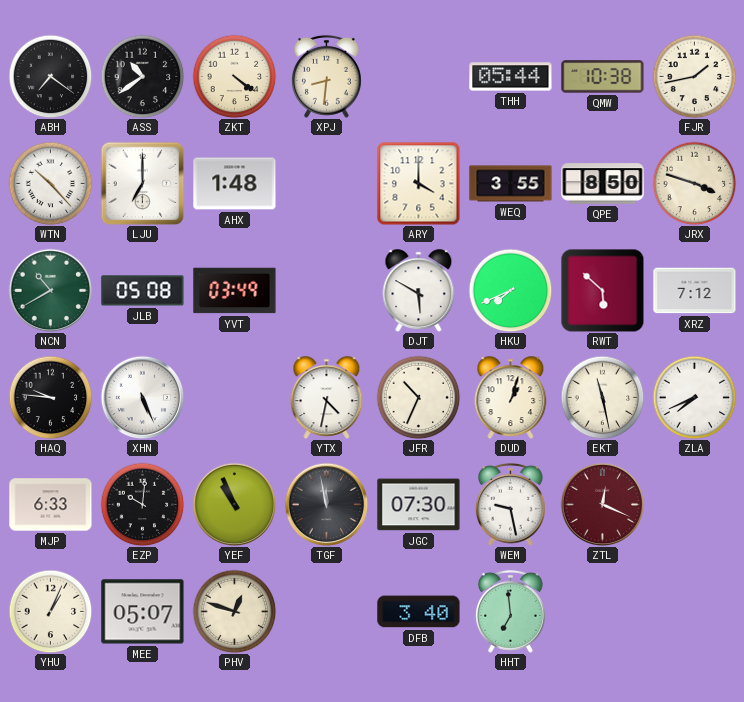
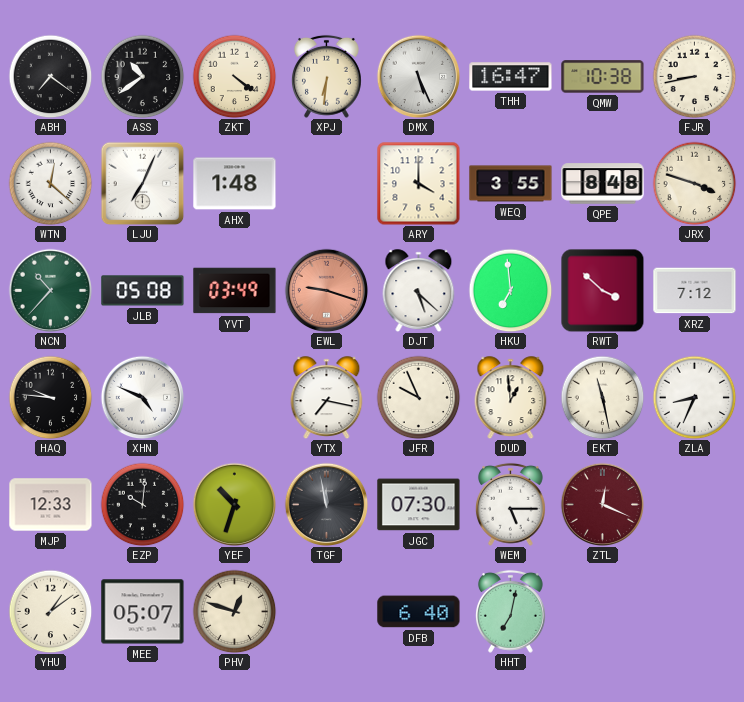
XPJ: 8:31 -> 6:31 (326, 76)
DMX: none -> 5:26 (418, 76)
THH: 05:44 -> 16:47 (511, 77)
FJR: 1:43 -> 8:43 (694, 76)
WTN: 10:23 -> 12:22 (50, 183)
LJU: 7:00 -> 7:04 (142, 183)
QPE: 8:50 -> 8:48 (603, 184)
NCN: 10:40 -> 10:37 (50, 290)
EWL: none -> 9:18 (326, 290)
DJT: 5:50 -> 5:22 (419, 291)
HKU: 7:41 -> 6:59 (510, 290)
RWT: 5:52 -> 3:52 (602, 290)
XHN: 5:26 -> 4:49 (142, 397)
YTX: 4:32 -> 7:17 (327, 398)
JFR: 10:34 -> 9:56 (418, 397)
DUD: 1:03 -> 12:59 (511, 398)
ZLA: 7:41 -> 8:34 (694, 397)
MJP: 6:33 -> 12:33 (51, 505)
YEF: 10:56 -> 10:33 (234, 504)
WEM: 9:28 -> 5:15 (510, 504)
YHU: 1:04 -> 1:09 (50, 611)
DFB: 3:40 -> 6:40 (419, 612)
HHT: 6:59 -> 7:02 (510, 611)
